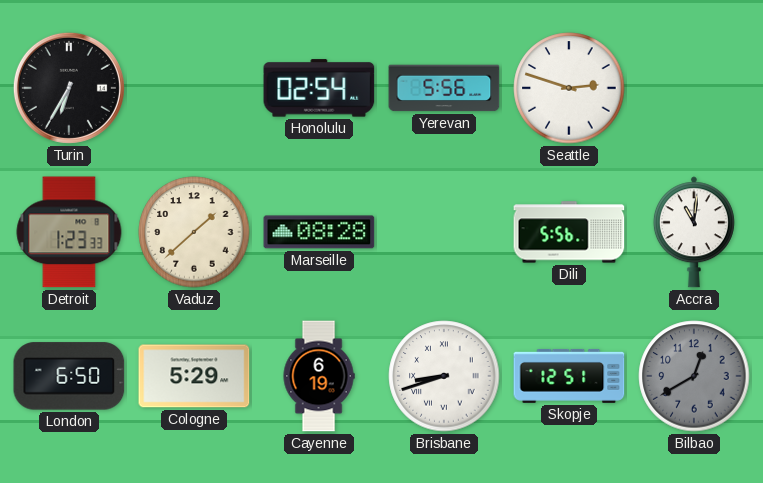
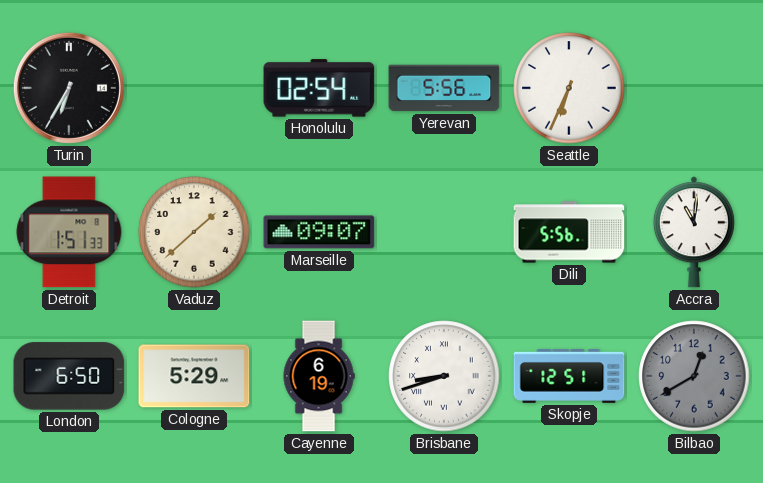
Seattle: 2:48 -> 6:34 (569, 88)
Detroit: 1:23 -> 1:51 (69, 232)
Marseille: 08:28 -> 09:07 (319, 232)
